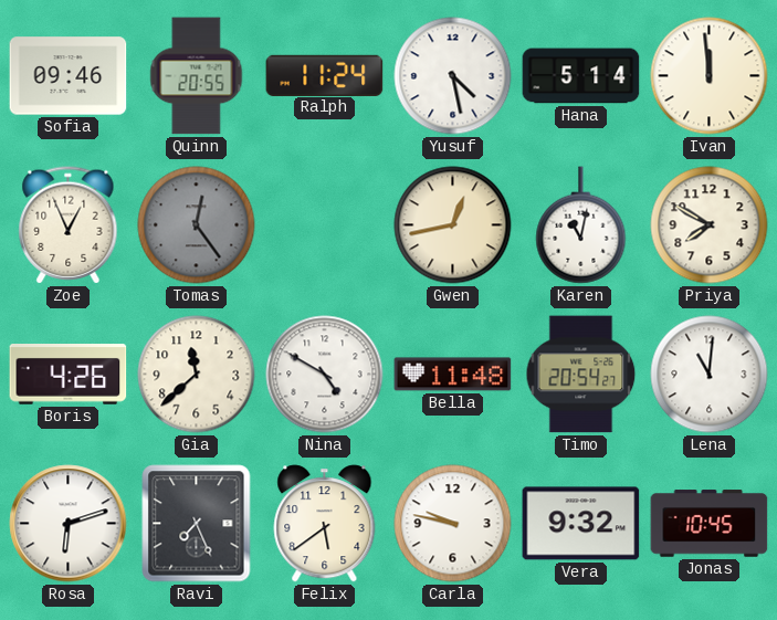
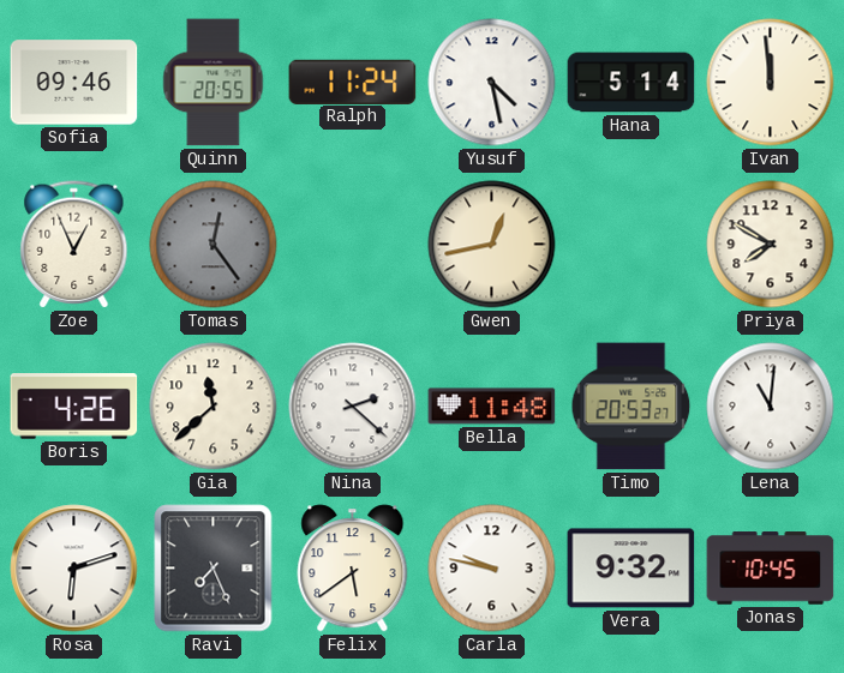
Karen: 11:02 -> none (581, 225)
Nina: 4:50 -> 2:22 (353, 407)
Timo: 20:54 -> 20:53 (631, 407)
